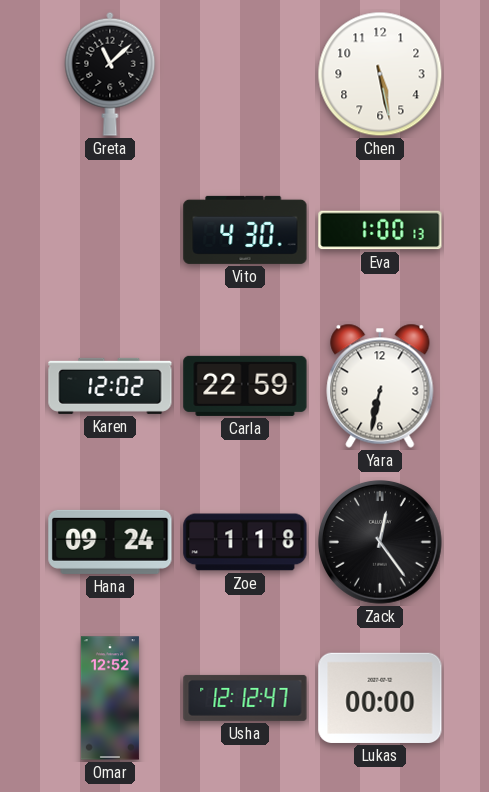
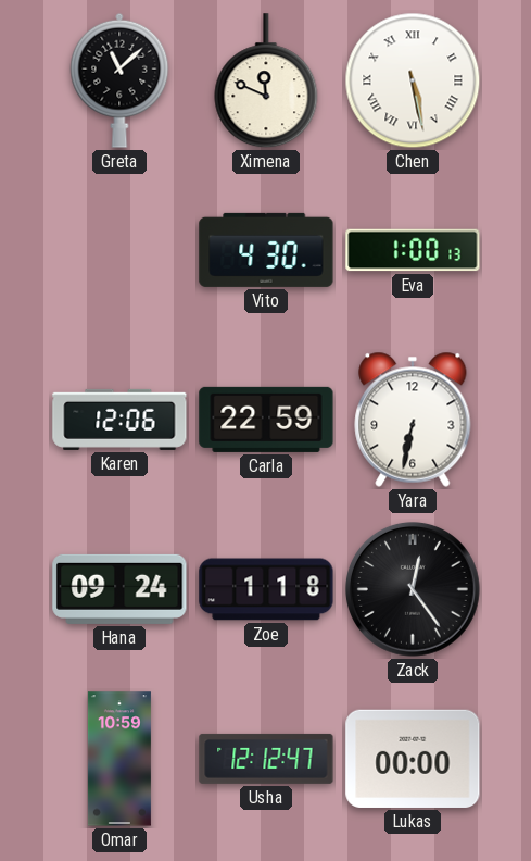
Ximena: none -> 11:49 (266, 82)
Chen numerals: Arabic -> Roman (413, 80)
Karen: 12:02 -> 12:06 (119, 420)
Omar: 12:52 -> 10:59 (119, 759)
